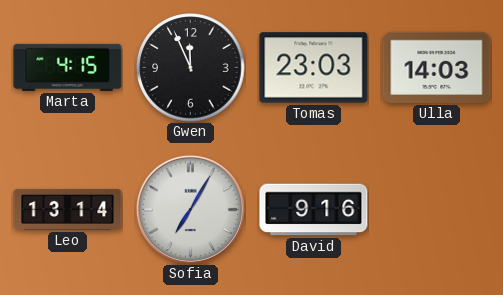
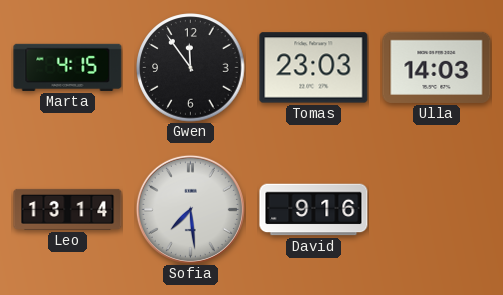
Gwen: 11:56 -> 11:54 (191, 68)
Sofia: 7:05 -> 7:29 (190, 209)
